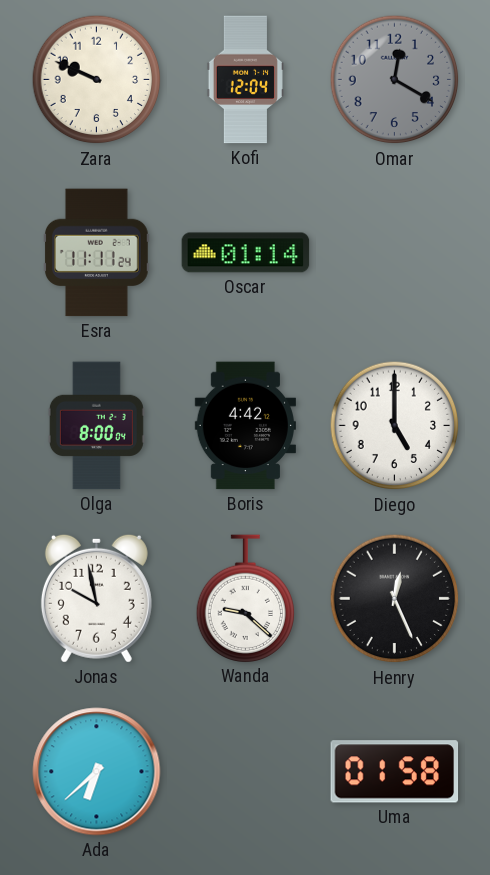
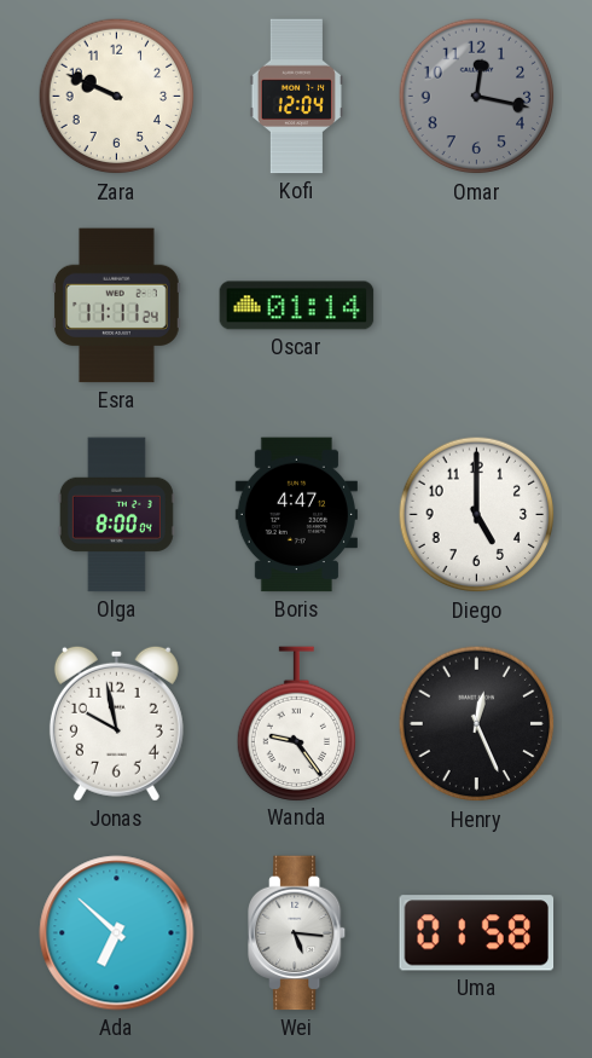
Omar: 12:20 -> 12:17 (477, 97)
Boris: 4:42 -> 4:47 (296, 515)
Wanda: 9:22 -> 9:24 (296, 723)
Ada: 6:38 -> 6:52 (117, 933)
Wei: none -> 5:16 (298, 933)
